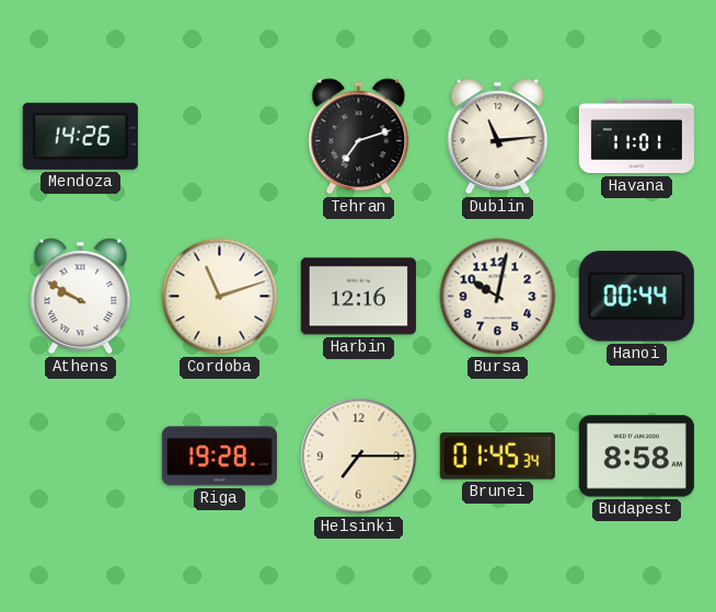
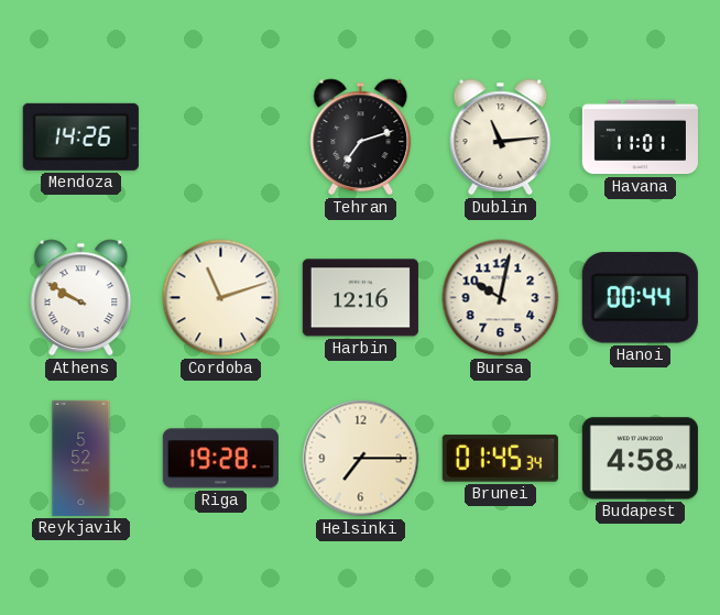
Reykjavik: none -> 5:52 (81, 458)
Budapest: 8:58 -> 4:58 (640, 459)
